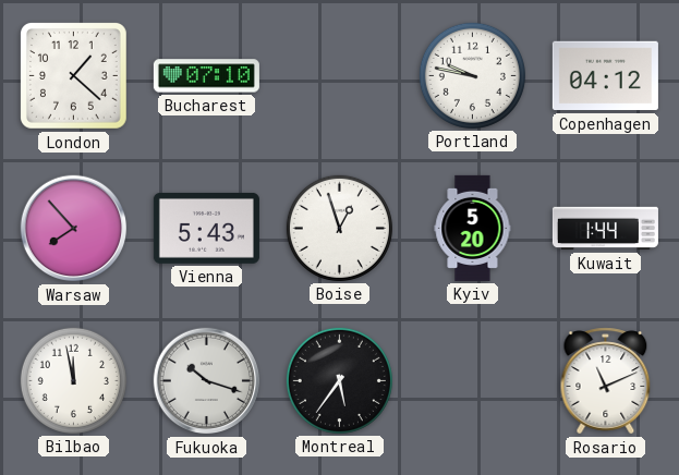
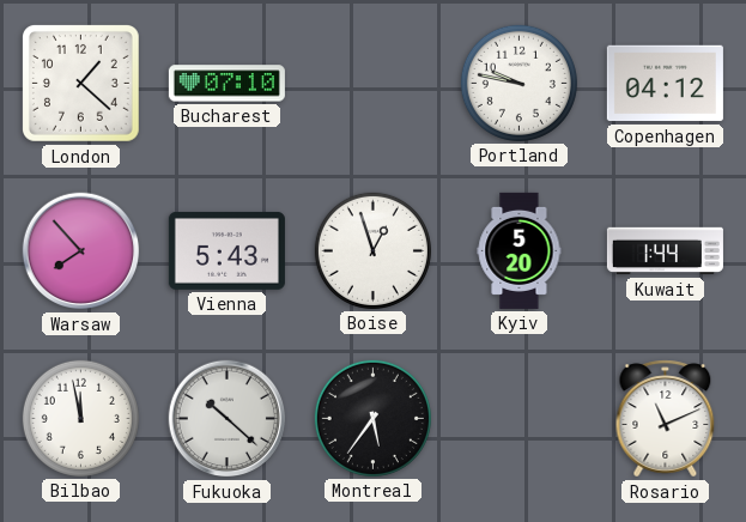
Fukuoka: 10:18 -> 10:22 (228, 419)
